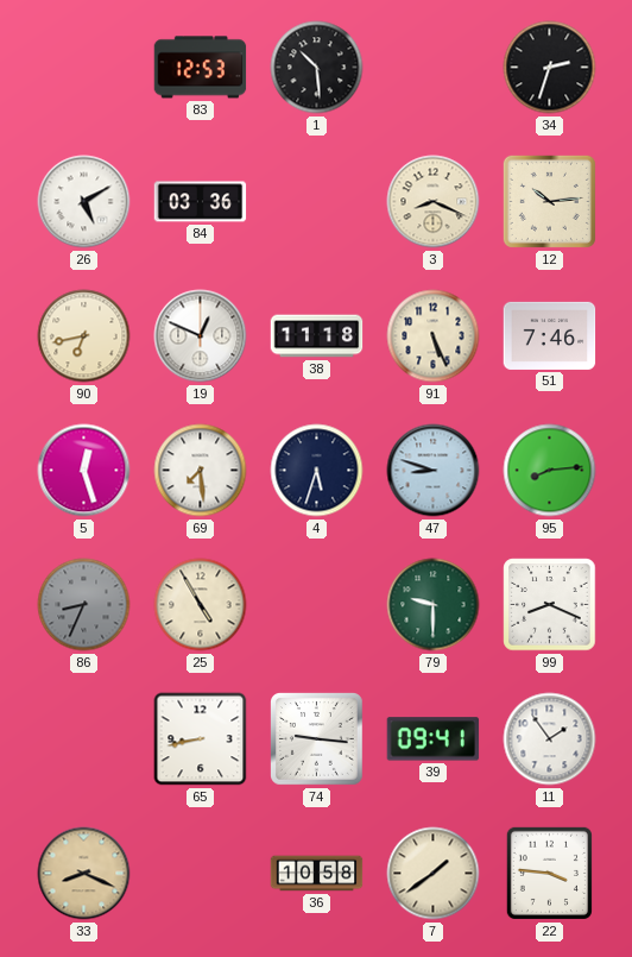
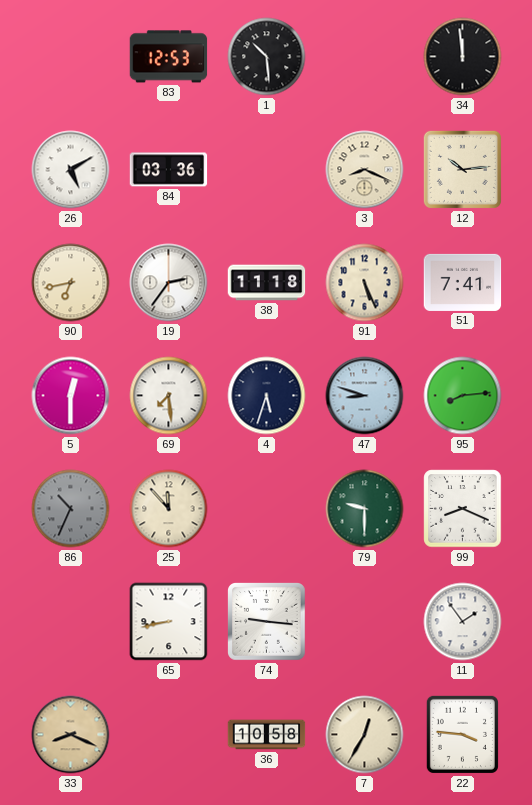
34: 2:33 -> 11:59 (463, 57)
19: 12:49 -> 2:36 (169, 283)
51: 7:46 -> 7:41 (463, 282)
5: 12:27 -> 12:30 (71, 396)
86: 8:34 -> 10:34 (71, 509)
25: 4:55 -> 11:53 (169, 509)
39: 09:41 -> none (434, 739)
7: 1:39 -> 12:35 (365, 735)
